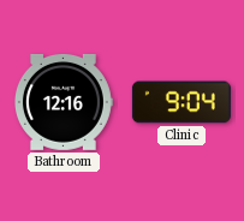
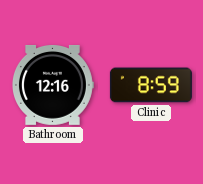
Clinic: 9:04 -> 8:59 (151, 85)
